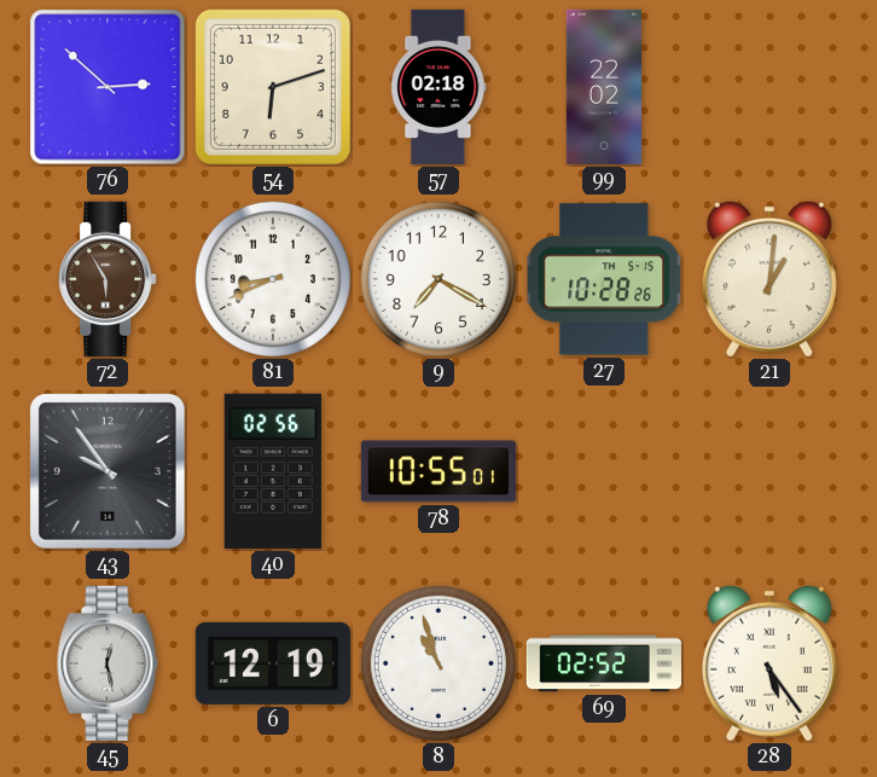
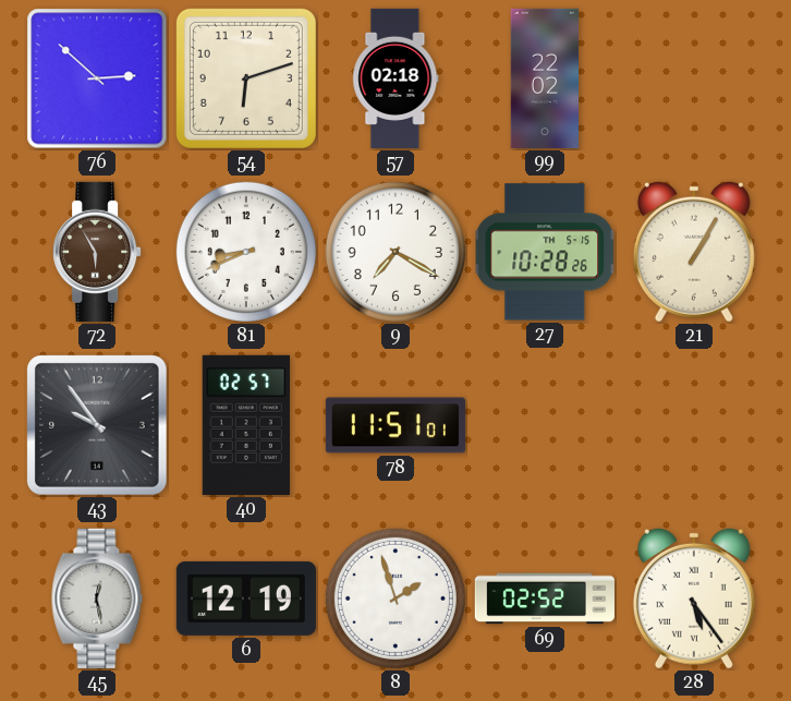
21: 1:01 -> 1:05 (694, 252)
40: 02:56 -> 02:57 (246, 425)
78: 10:55 -> 11:51 (395, 425)
8: 10:57 -> 1:57 (395, 599)
